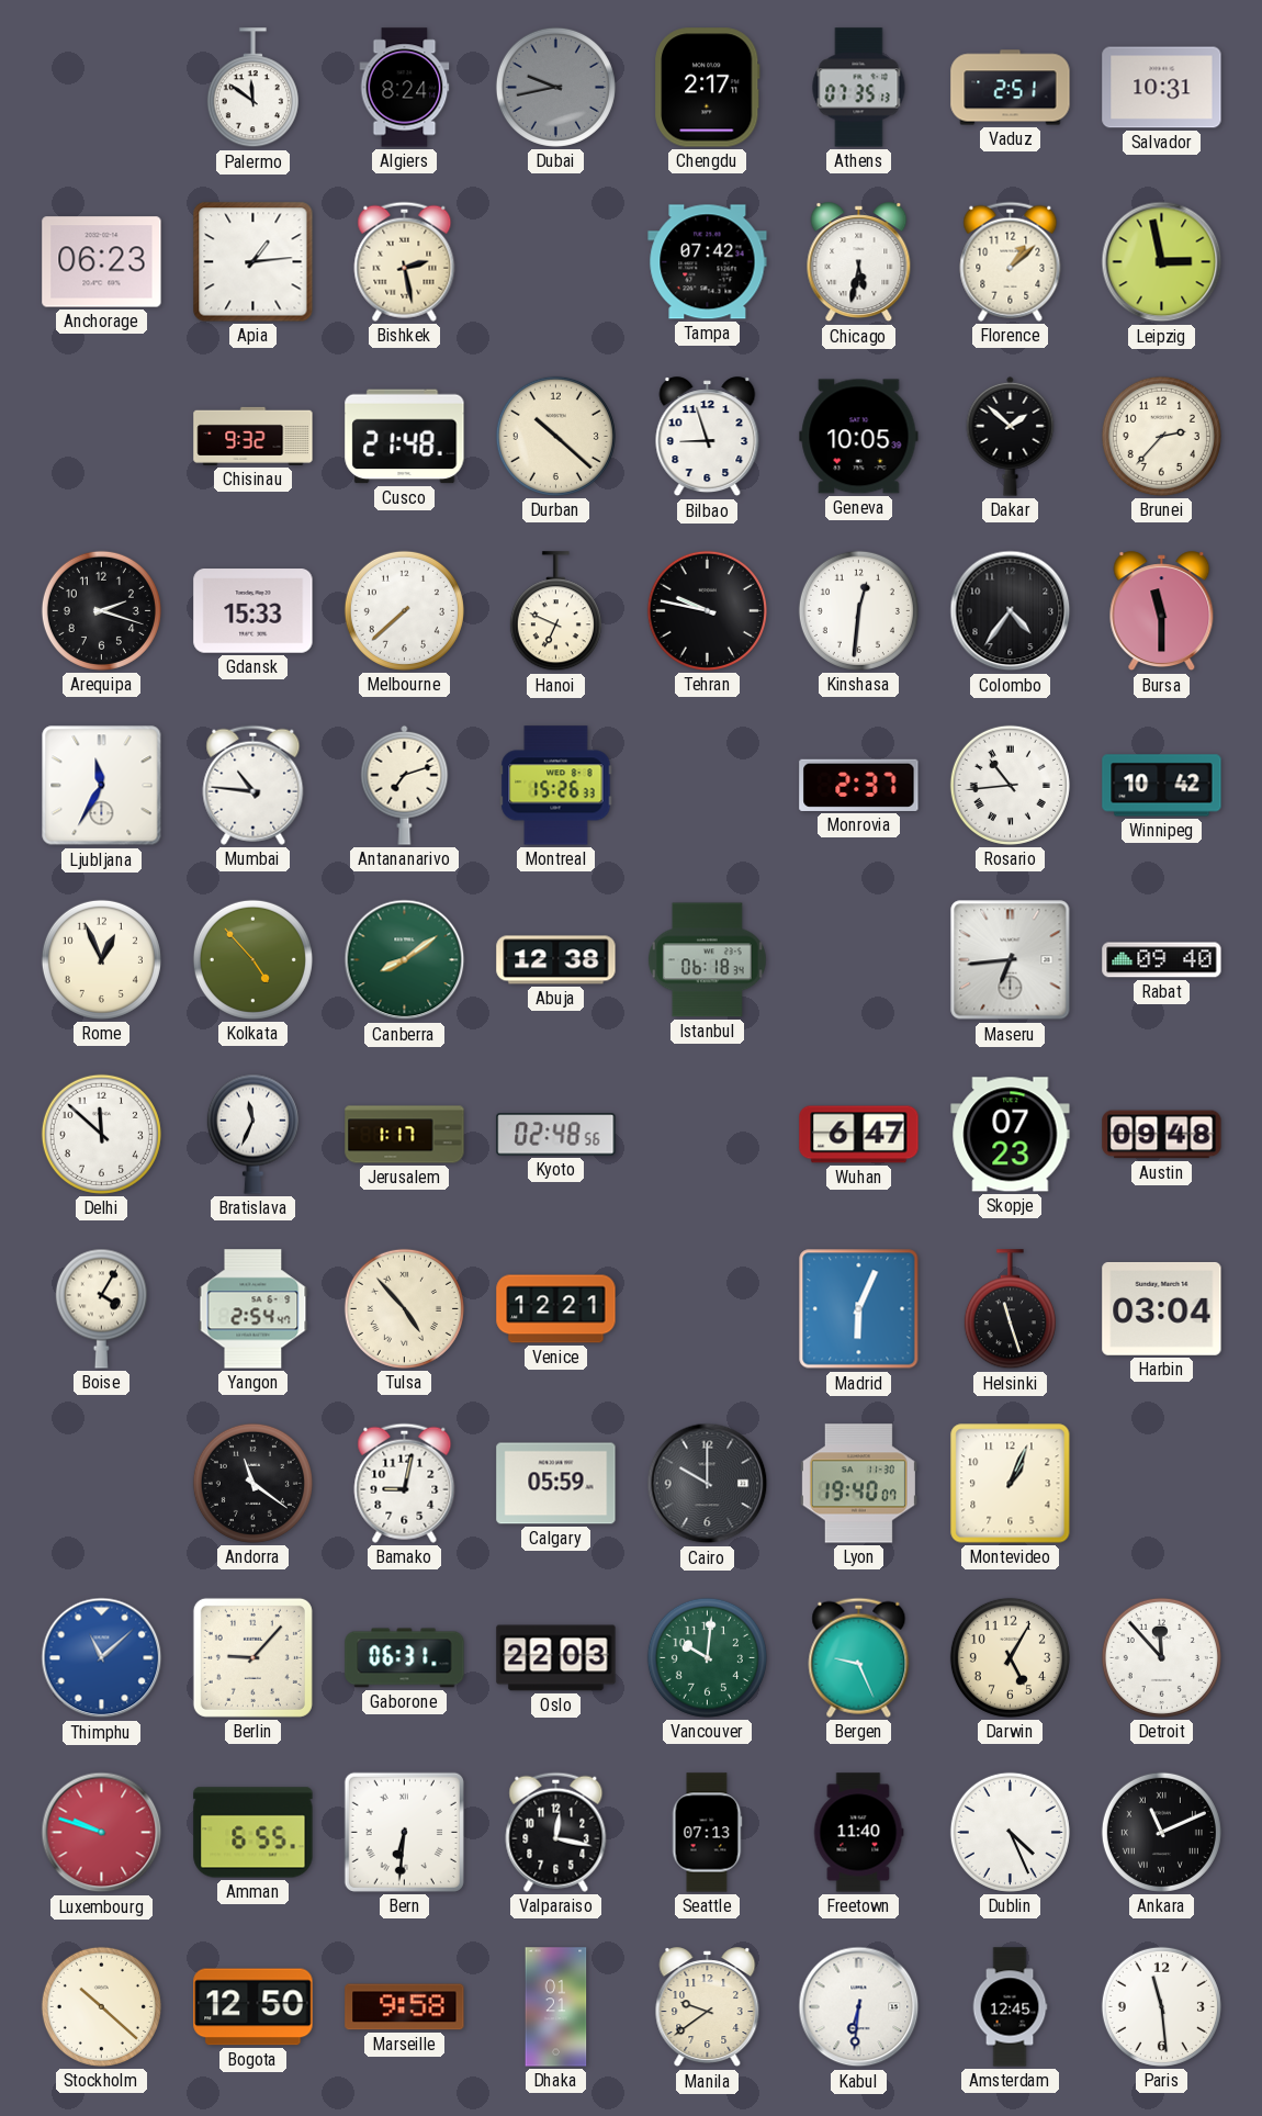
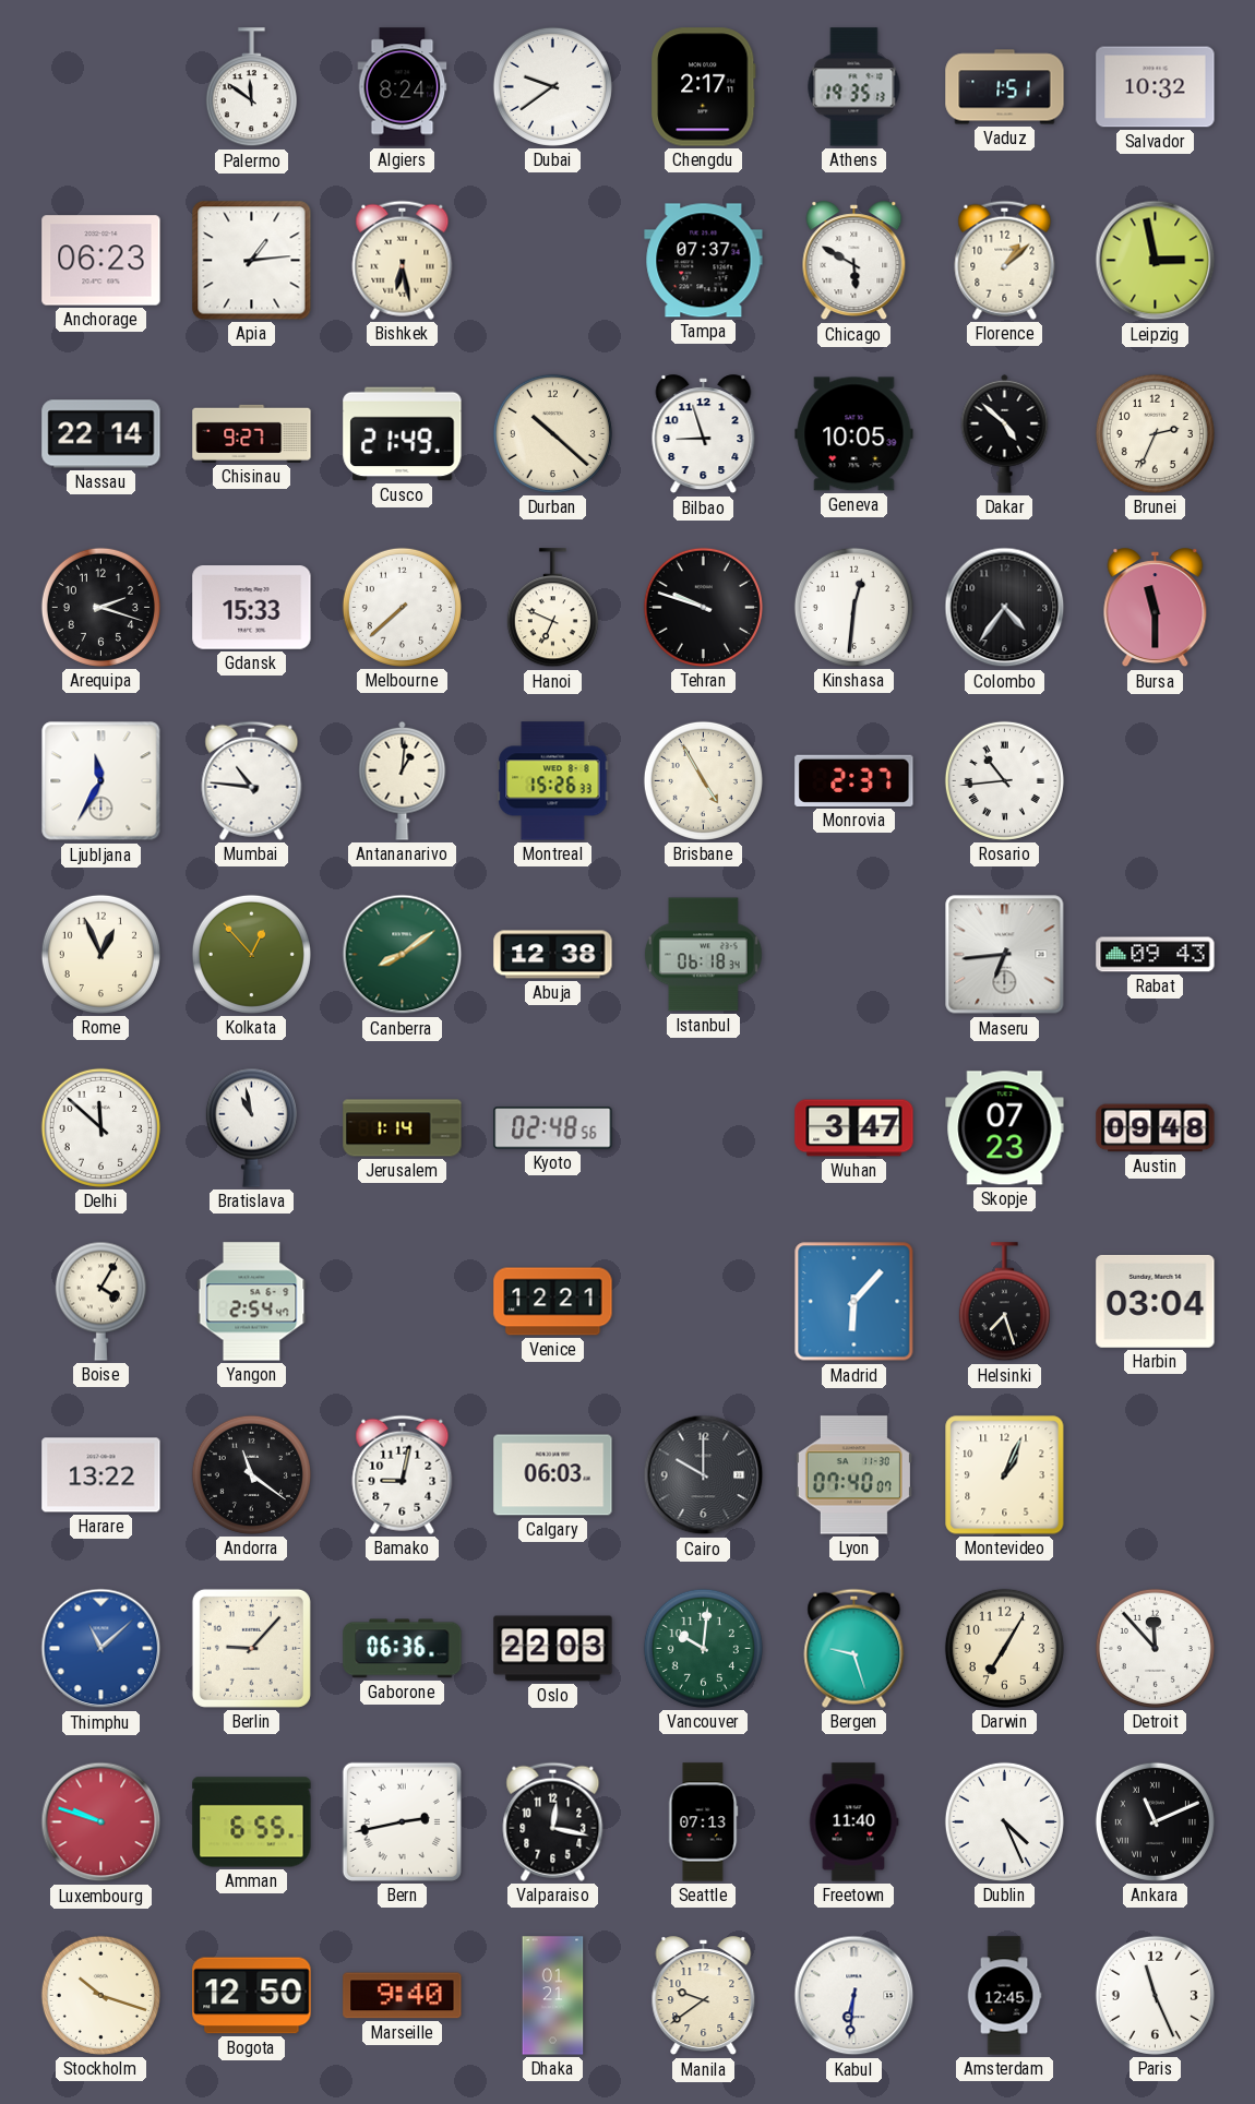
Dubai: 9:43 -> 9:39 (552, 86)
Dubai dial: grey -> white (552, 86)
Athens: 07:35 -> 19:35 (854, 87)
Vaduz: 2:51 -> 1:51 (1005, 87)
Salvador: 10:31 -> 10:32 (1156, 87)
Bishkek: 2:28 -> 6:28 (403, 260)
Tampa: 07:42 -> 07:37 (704, 261)
Chicago: 5:32 -> 5:50 (854, 261)
Nassau: none -> 22:14 (101, 434)
Chisinau: 9:32 -> 9:27 (252, 433)
Cusco: 21:48 -> 21:49 (403, 434)
Dakar: 1:52 -> 4:52 (1005, 433)
Brunei: 2:37 -> 2:34 (1155, 433)
Tehran: 9:47 -> 9:48 (703, 607)
Antananarivo: 7:12 -> 1:01 (403, 780)
Brisbane: none -> 4:55 (703, 780)
Winnipeg: 10:42 -> none (1162, 786)
Kolkata: 4:53 -> 12:53 (251, 954)
Rabat: 09:40 -> 09:43 (1156, 955)
Bratislava: 11:34 -> 10:58 (251, 1127)
Jerusalem: 1:17 -> 1:14 (403, 1128)
Wuhan: 6:47 -> 3:47 (854, 1128)
Tulsa: 4:53 -> none (404, 1308)
Madrid: 6:04 -> 6:07 (854, 1302)
Helsinki: 11:27 -> 7:27 (1004, 1302)
Harare: none -> 13:22 (101, 1475)
Calgary: 05:59 -> 06:03 (553, 1475)
Lyon: 19:40 -> 07:40 (853, 1475)
Gaborone: 06:31 -> 06:36 (403, 1649)
Bergen: 9:26 -> 9:27 (854, 1648)
Darwin: 5:05 -> 7:05 (1004, 1648)
Bern: 6:31 -> 2:43 (402, 1821)
Stockholm: 10:22 -> 10:18 (100, 1995)
Marseille: 9:58 -> 9:40 (403, 1996)
Paris: 11:29 -> 11:26 (1155, 1995)
